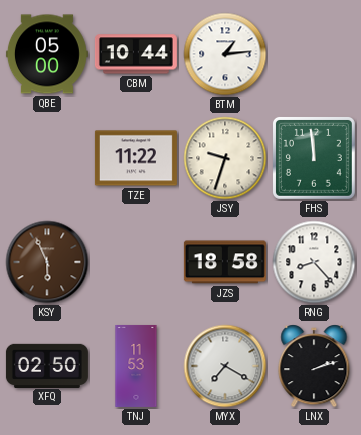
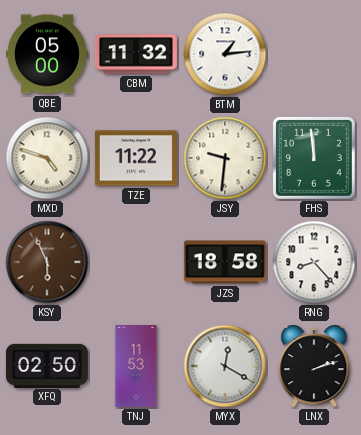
CBM: 10:44 -> 11:32 (136, 54)
MXD: none -> 4:48 (47, 158)
JSY: 9:33 -> 9:31 (225, 158)
MYX: 7:20 -> 12:20 (225, 366)
